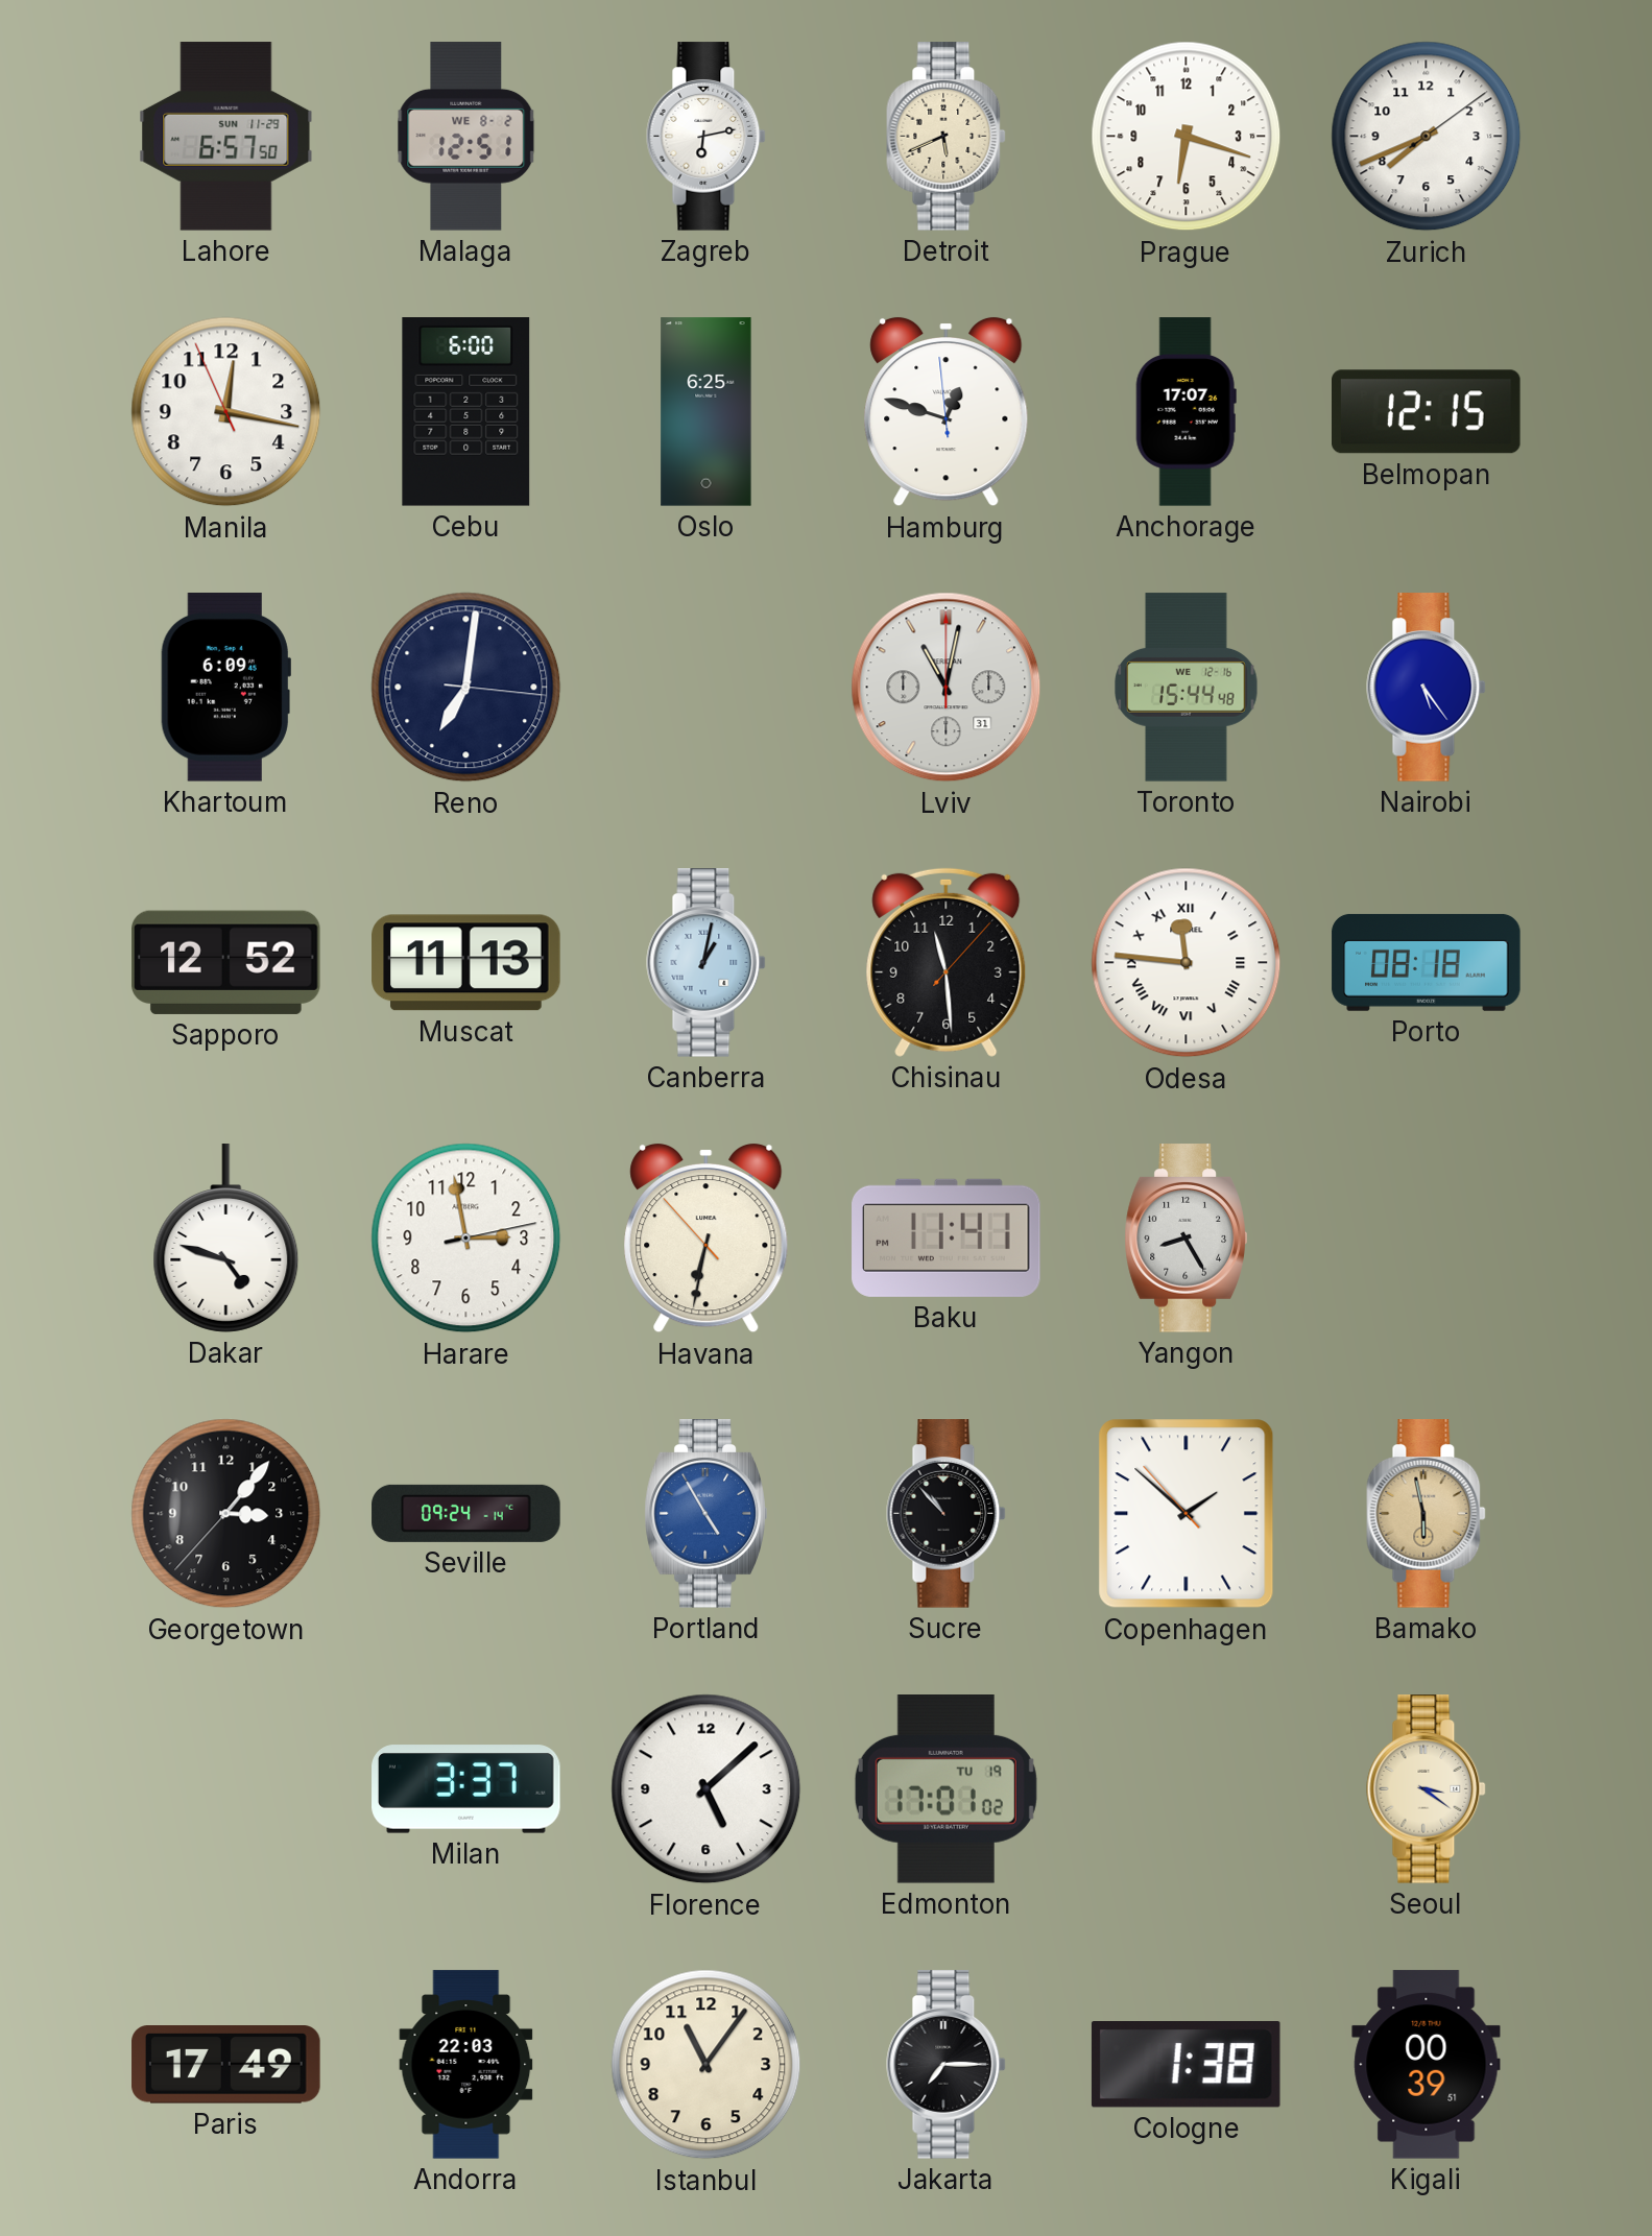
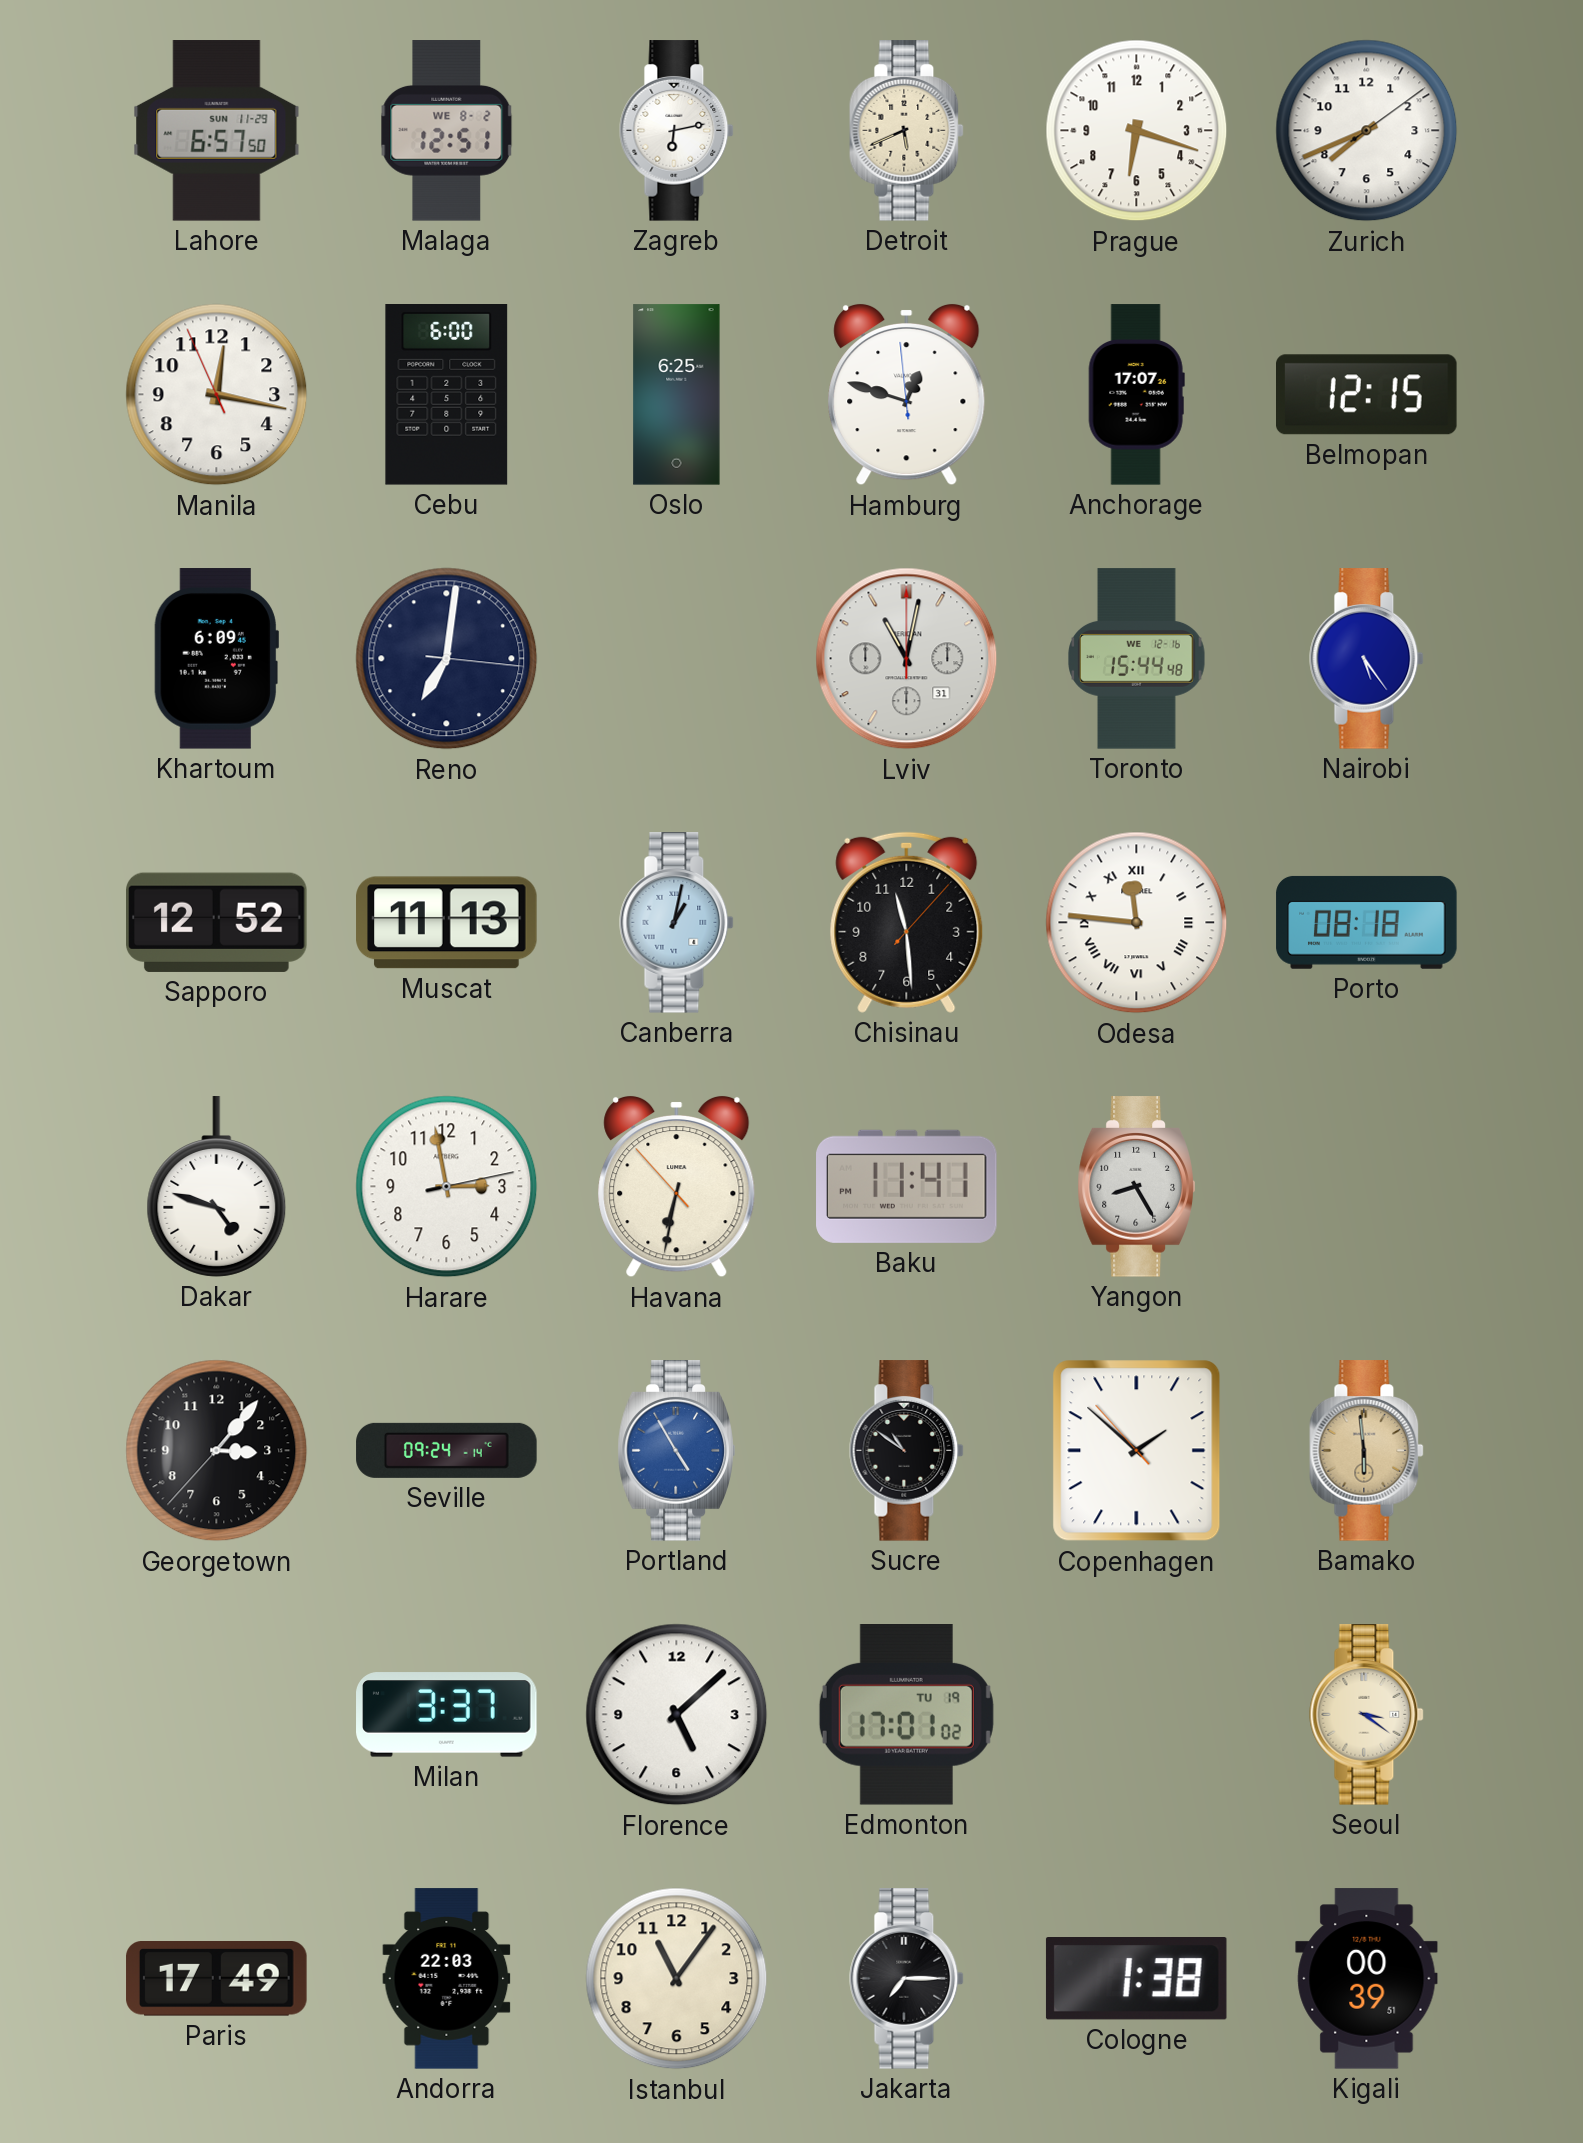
Sucre: 10:53 -> 10:51 (907, 1451)
Bamako: 5:58 -> 5:59 (1367, 1451)
